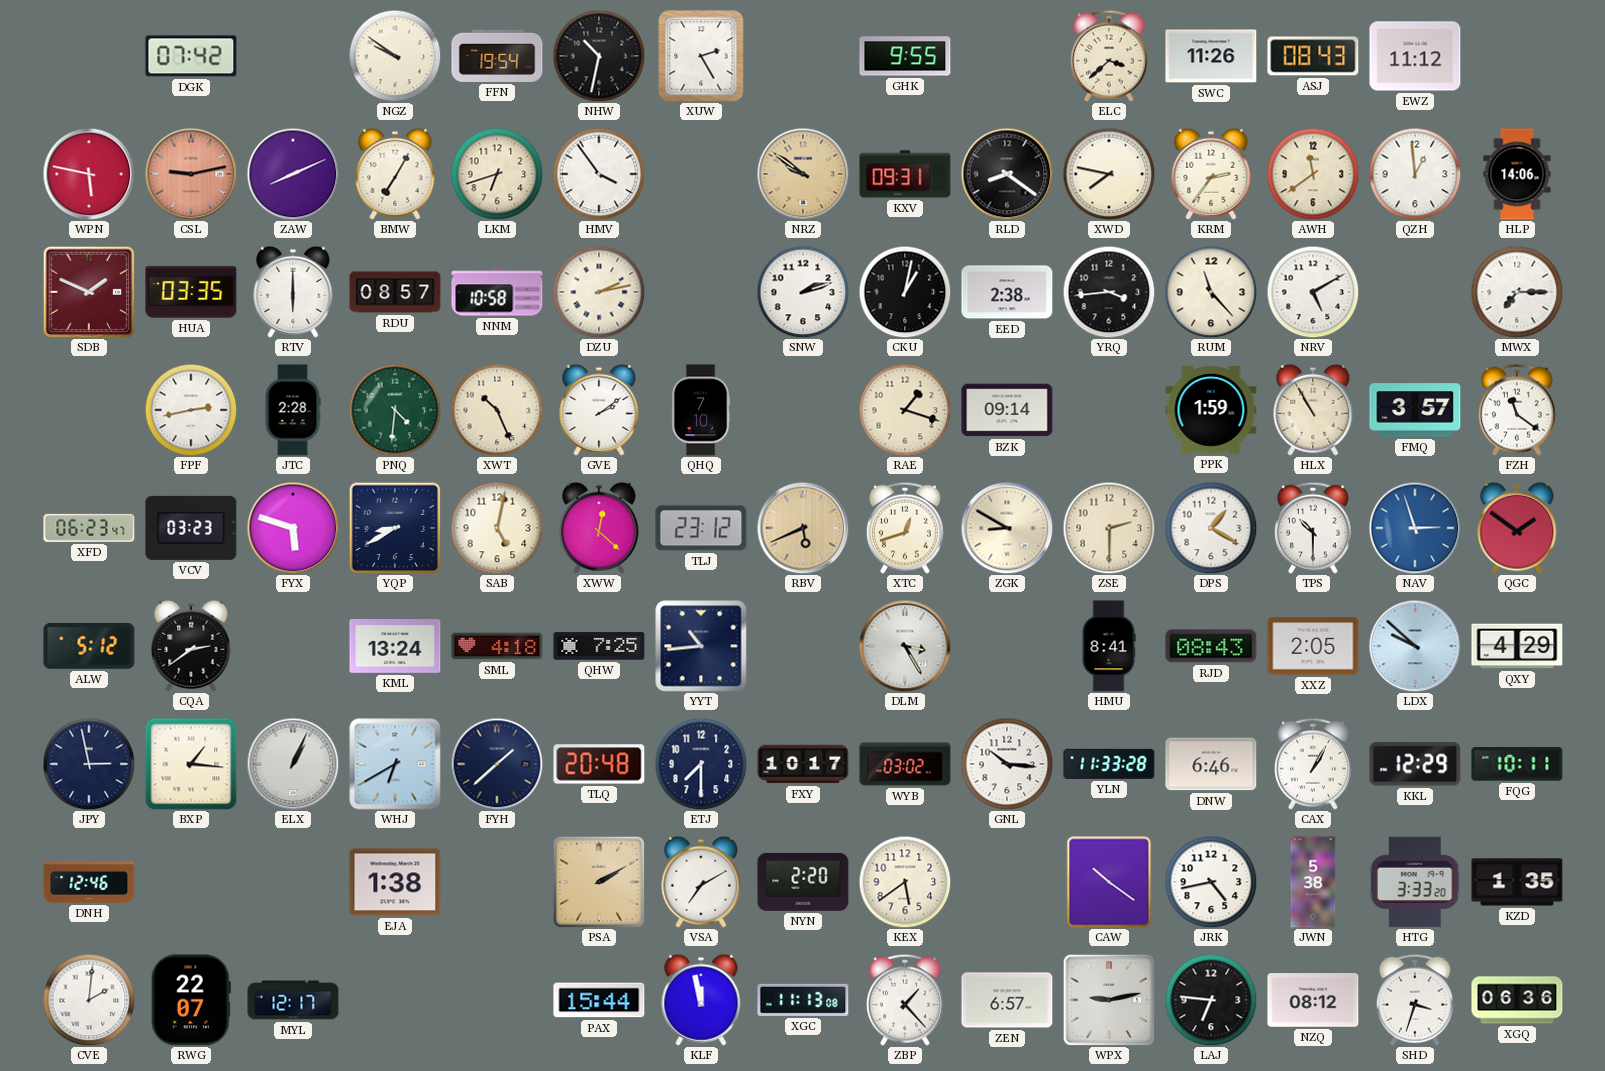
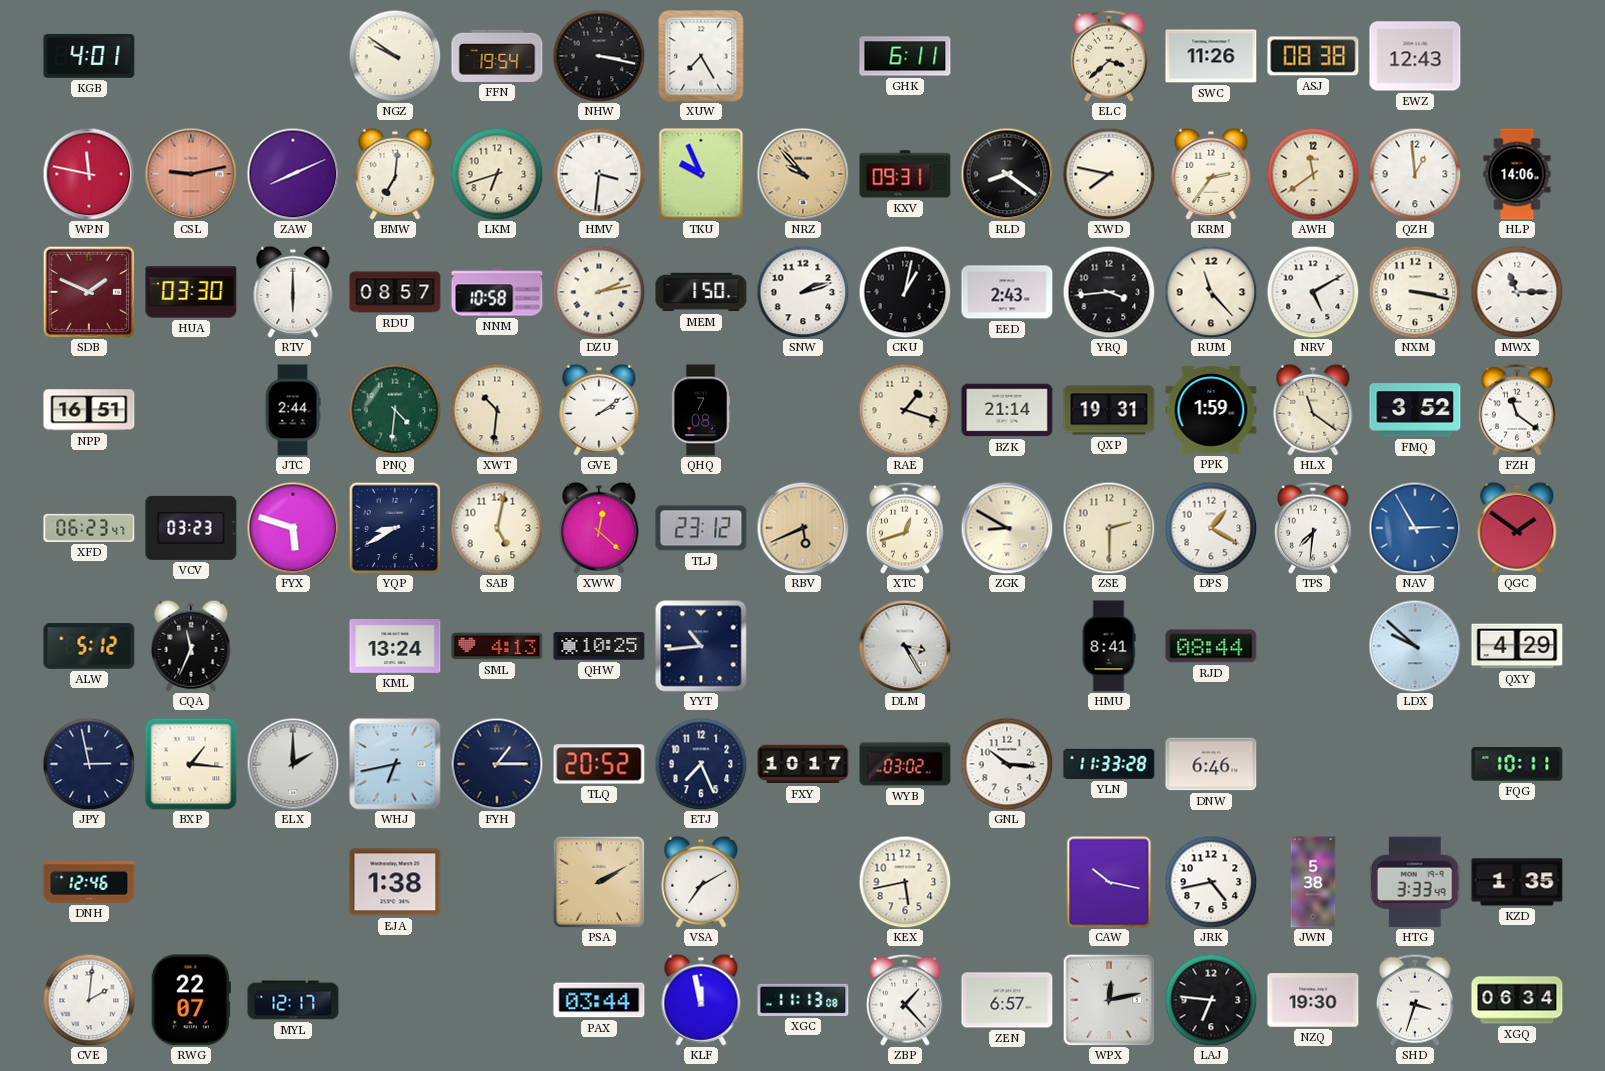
KGB: none -> 4:01 (89, 56)
DGK: 07:42 -> none (191, 56)
NHW: 10:32 -> 3:17 (599, 56)
XUW: 2:25 -> 7:25 (701, 56)
GHK: 9:55 -> 6:11 (905, 56)
ASJ: 08:43 -> 08:38 (1313, 56)
EWZ: 11:12 -> 12:43 (1415, 56)
WPN: 5:47 -> 11:47 (89, 174)
BMW: 7:05 -> 7:01 (395, 174)
HMV: 3:54 -> 3:31 (599, 174)
TKU: none -> 9:56 (701, 174)
NRZ: 9:51 -> 9:53 (803, 174)
HUA: 03:35 -> 03:30 (191, 292)
MEM: none -> 1:50 (701, 292)
EED: 2:38 -> 2:43 (1007, 292)
NXM: none -> 3:17 (1415, 292)
MWX: 7:15 -> 11:15 (1517, 292)
NPP: none -> 16:51 (89, 410)
FPF: 2:43 -> none (191, 410)
JTC: 2:28 -> 2:44 (293, 410)
XWT: 10:26 -> 10:31 (497, 410)
QHQ: 7:10 -> 7:08 (701, 410)
BZK: 09:14 -> 21:14 (1007, 410)
QXP: none -> 19:31 (1109, 410)
HLX: 10:55 -> 11:21 (1313, 410)
FMQ: 3:57 -> 3:52 (1415, 410)
TPS: 10:30 -> 7:31 (1313, 528)
NAV: 2:57 -> 2:55 (1415, 528)
CQA: 2:39 -> 11:34 (191, 646)
SML: 4:18 -> 4:13 (497, 646)
QHW: 7:25 -> 10:25 (599, 646)
RJD: 08:43 -> 08:44 (1211, 646)
XXZ: 2:05 -> none (1313, 646)
ELX: 1:04 -> 2:00 (293, 764)
WHJ: 6:40 -> 6:43 (395, 764)
FYH: 1:38 -> 1:15 (497, 764)
TLQ: 20:48 -> 20:52 (599, 764)
ETJ: 7:30 -> 7:26 (701, 764)
CAX: 1:05 -> none (1313, 764)
KKL: 12:29 -> none (1415, 764)
NYN: 2:20 -> none (803, 882)
KEX: 5:39 -> 5:43 (905, 882)
CAW: 10:21 -> 10:17 (1109, 882)
HTG: 3:33:20 -> 3:33:49 (1416, 882)
PAX: 15:44 -> 03:44 (599, 1000)
WPX: 9:13 -> 12:13 (1109, 1000)
NZQ: 08:12 -> 19:30 (1313, 1000)
XGQ: 06:36 -> 06:34 (1517, 1000)
